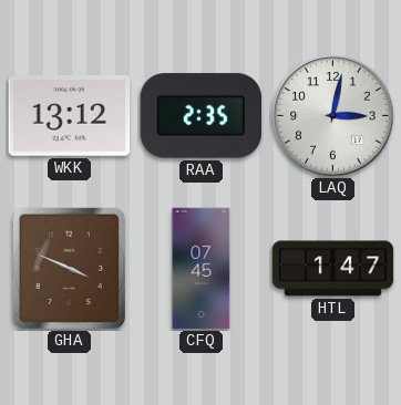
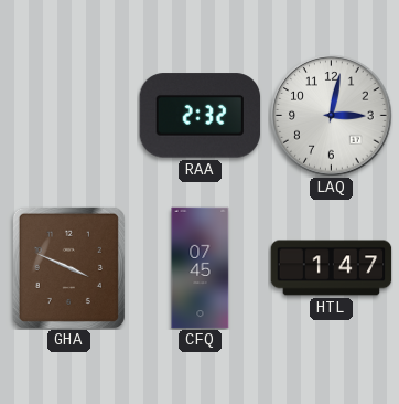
WKK: 13:12 -> none (70, 116)
RAA: 2:35 -> 2:32 (201, 116)
